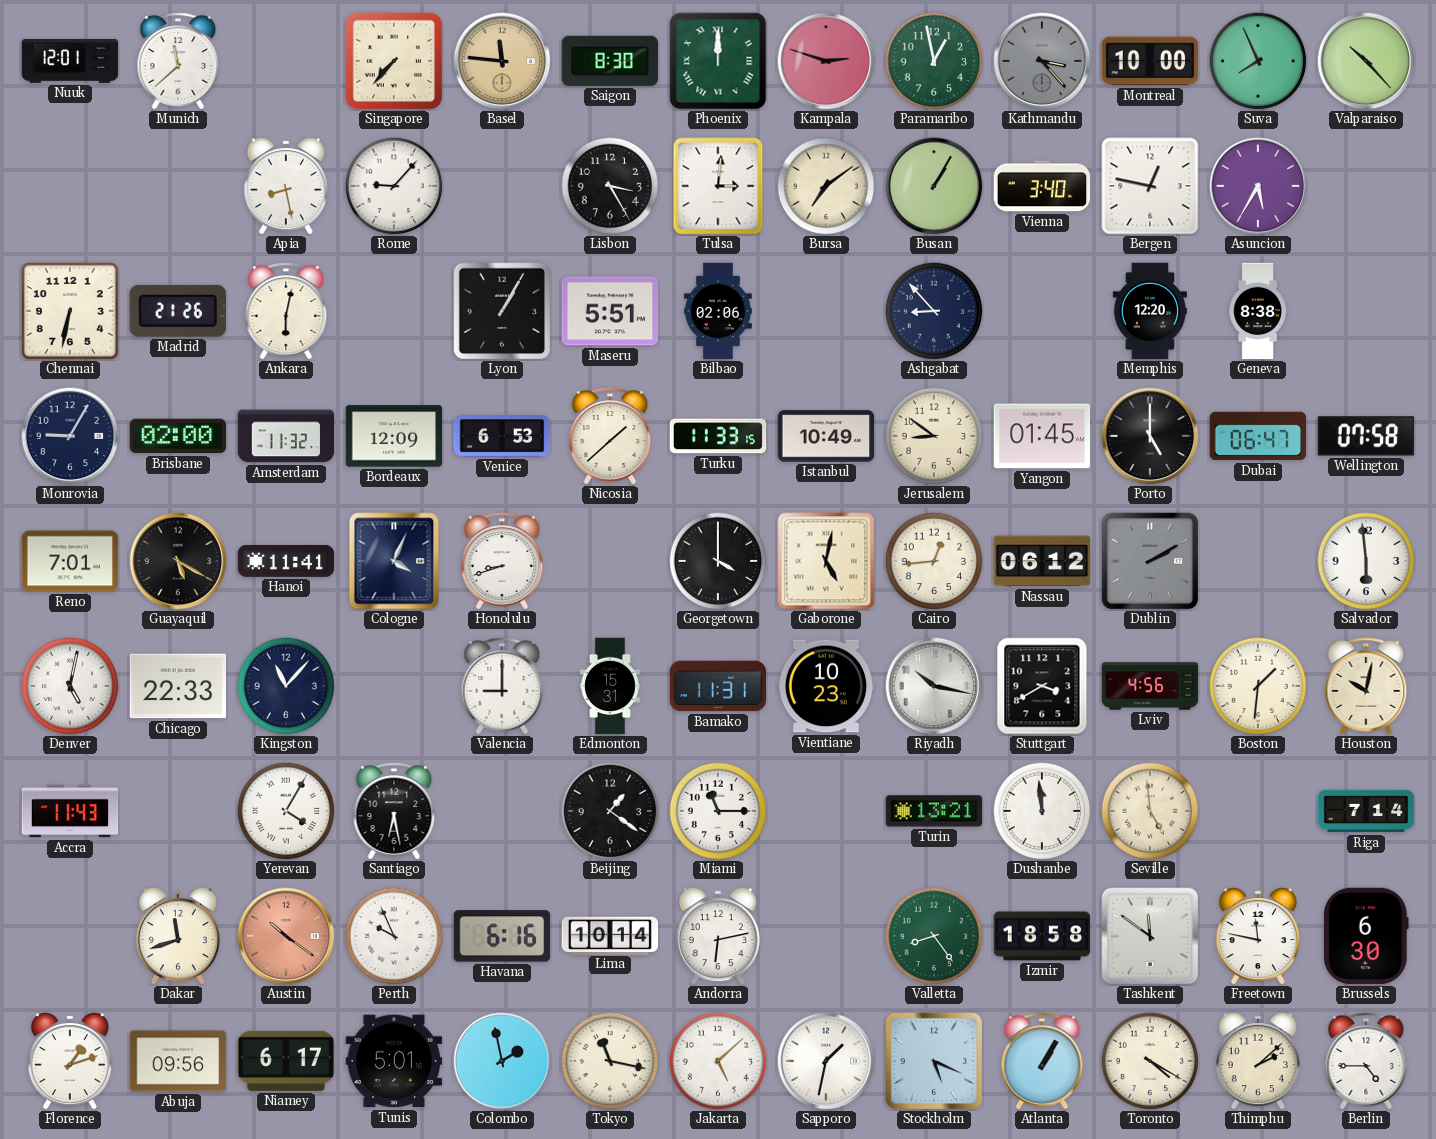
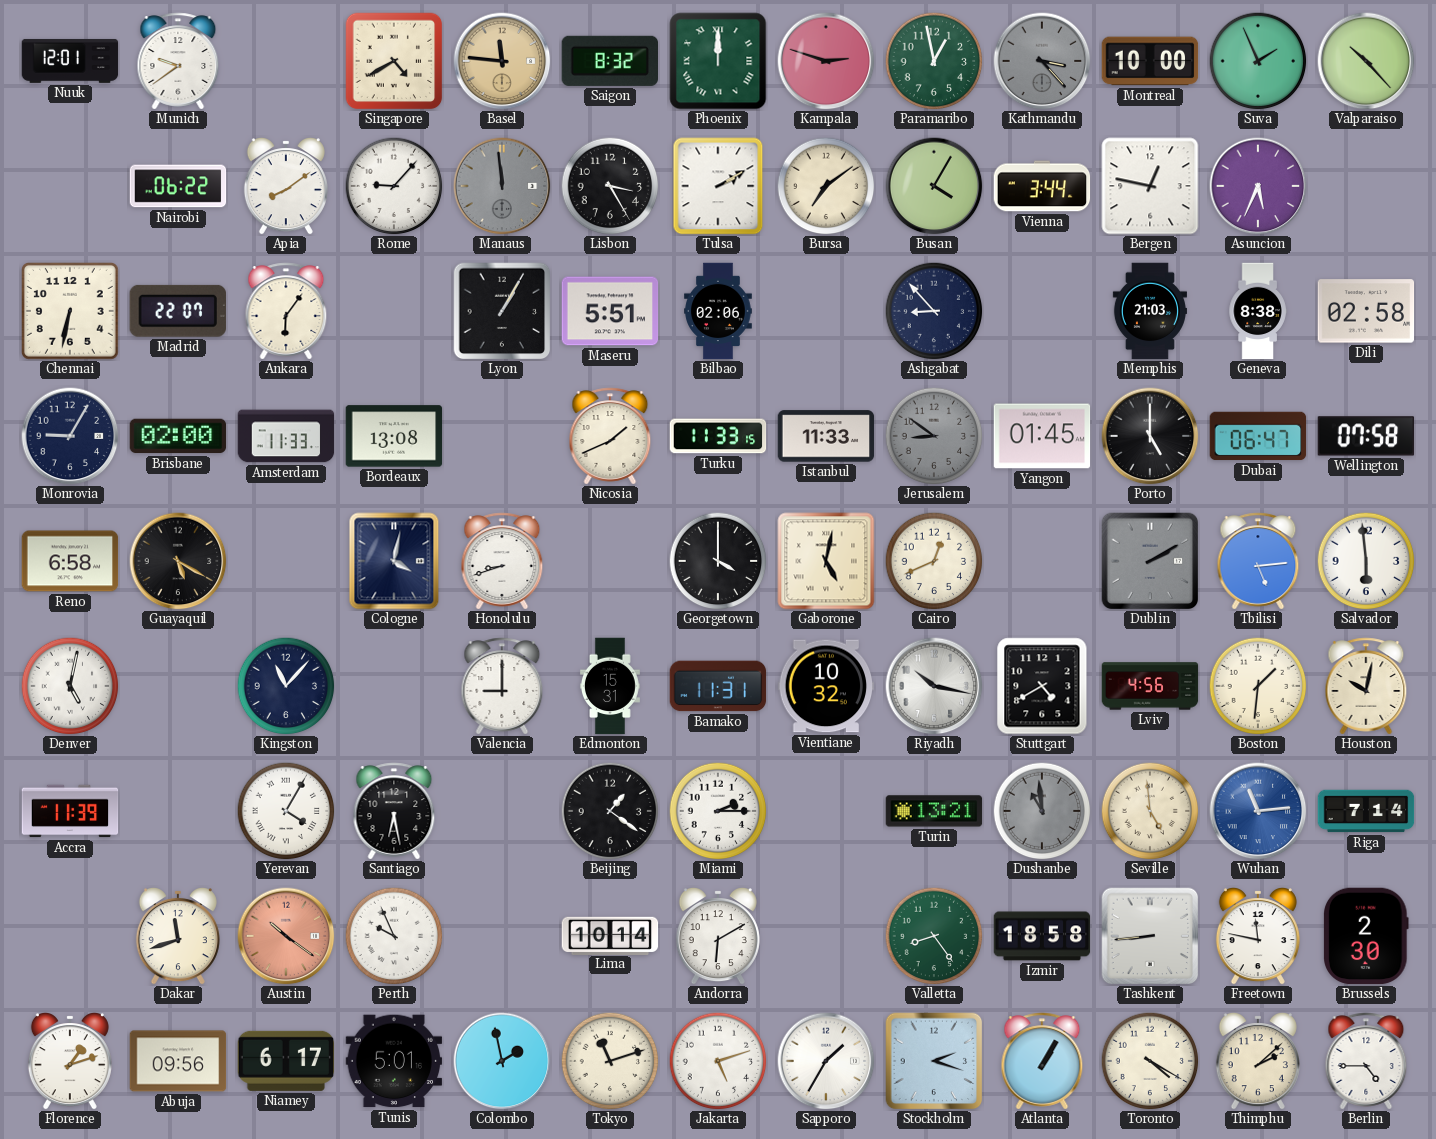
Munich: 11:38 -> 9:39 (178, 61)
Singapore: 7:37 -> 4:40 (394, 61)
Saigon: 8:30 -> 8:32 (609, 61)
Suva: 7:56 -> 1:56 (1258, 61)
Nairobi: none -> 06:22 (178, 186)
Apia: 8:28 -> 8:09 (286, 187)
Manaus: none -> 11:59 (502, 186)
Tulsa: 3:01 -> 2:10 (718, 186)
Busan: 1:05 -> 4:05 (934, 186)
Vienna: 3:40 -> 3:44 (1042, 186)
Asuncion: 5:35 -> 5:34 (1258, 186)
Madrid: 21:26 -> 22:07 (178, 311)
Ankara: 6:02 -> 6:06 (286, 311)
Memphis: 12:20 -> 21:03 (1150, 311)
Dili: none -> 02:58 (1366, 311)
Amsterdam: 11:32 -> 11:33 (286, 436)
Bordeaux: 12:09 -> 13:08 (394, 436)
Venice: 6:53 -> none (502, 436)
Nicosia: 1:38 -> 1:41 (610, 436)
Istanbul: 10:49 -> 11:33 (826, 436)
Jerusalem dial: cream -> grey (934, 436)
Reno: 7:01 -> 6:58 (70, 561)
Hanoi: 11:41 -> none (286, 561)
Cologne: 4:04 -> 4:02 (394, 561)
Cairo: 12:44 -> 12:41 (934, 561)
Nassau: 06:12 -> none (1042, 561)
Tbilisi: none -> 5:14 (1258, 561)
Chicago: 22:33 -> none (178, 686)
Vientiane: 10:23 -> 10:32 (826, 686)
Stuttgart: 3:40 -> 4:40 (1042, 686)
Accra: 11:43 -> 11:39 (70, 811)
Miami: 11:15 -> 2:15 (718, 811)
Dushanbe: 11:59 -> 10:59 (1042, 811)
Dushanbe dial: white -> grey (1042, 811)
Wuhan: none -> 11:14 (1258, 811)
Havana: 6:16 -> none (502, 936)
Andorra: 6:13 -> 6:10 (718, 937)
Tashkent: 11:51 -> 8:44 (1150, 936)
Brussels: 6:30 -> 2:30 (1366, 936)
Tokyo: 11:17 -> 11:12 (610, 1061)
Jakarta: 5:08 -> 5:12 (718, 1061)
Sapporo: 1:32 -> 1:35 (826, 1061)
Stockholm: 5:19 -> 2:18 (934, 1061)
